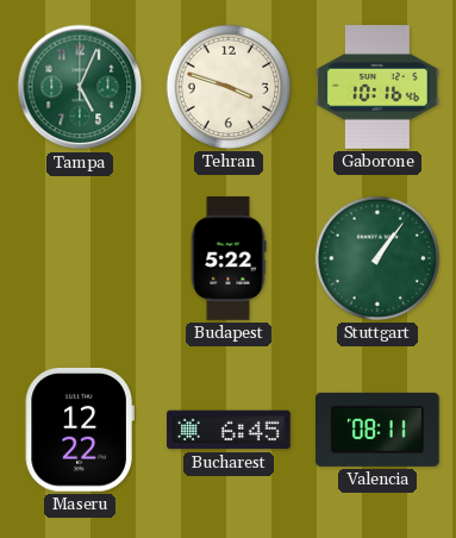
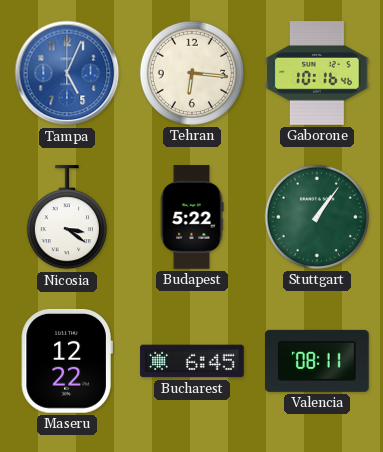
Tampa dial: green -> blue (67, 73)
Tehran: 3:48 -> 6:16 (192, 73)
Nicosia: none -> 3:21 (67, 218)
